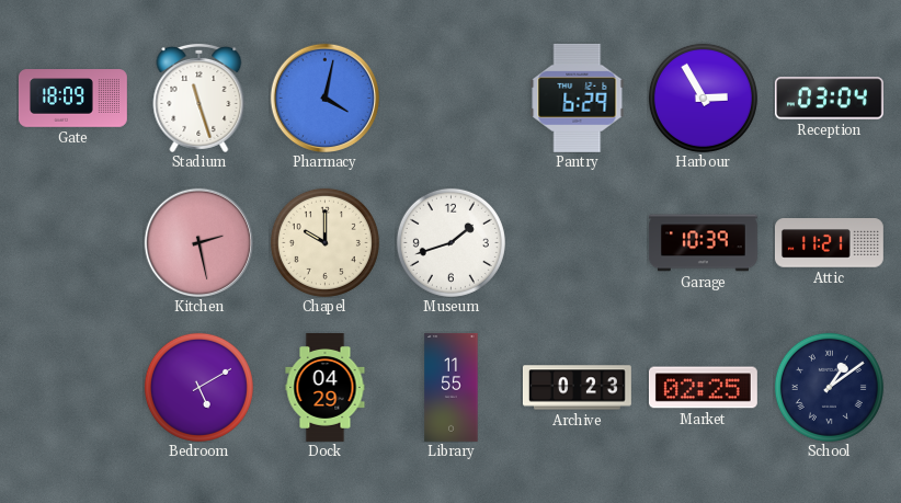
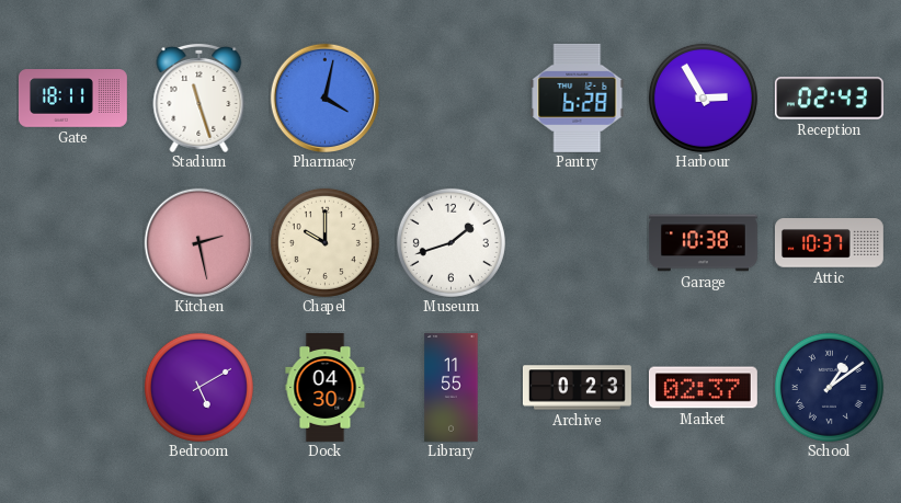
Gate: 18:09 -> 18:11 (72, 99)
Pantry: 6:29 -> 6:28 (578, 98)
Reception: 03:04 -> 02:43 (829, 99)
Garage: 10:39 -> 10:38 (703, 243)
Attic: 11:21 -> 10:37 (829, 243)
Dock: 04:29 -> 04:30 (326, 388)
Market: 02:25 -> 02:37 (703, 388)
